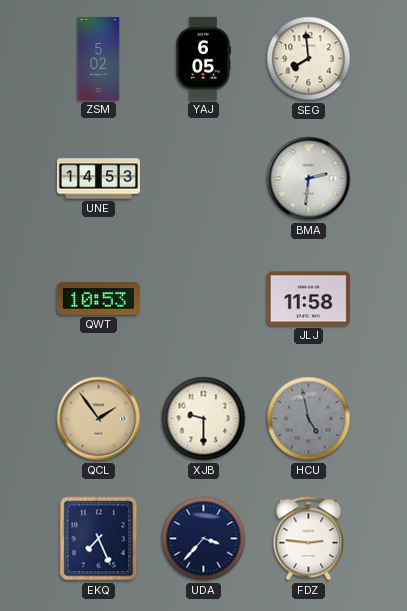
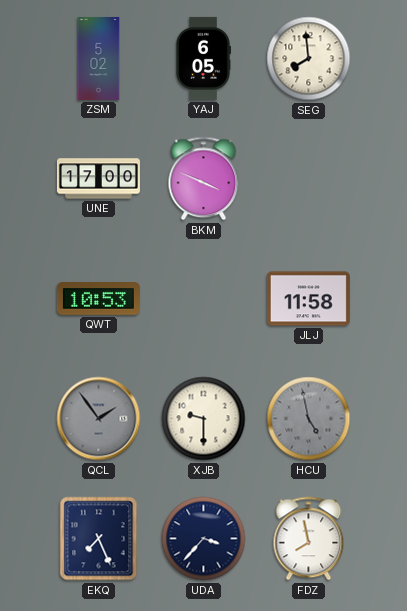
UNE: 14:53 -> 17:00 (98, 179)
BKM: none -> 3:49 (204, 179)
BMA: 2:31 -> none (309, 179)
QCL dial: champagne -> grey (99, 419)
FDZ: 2:46 -> 7:58 (309, 539)
